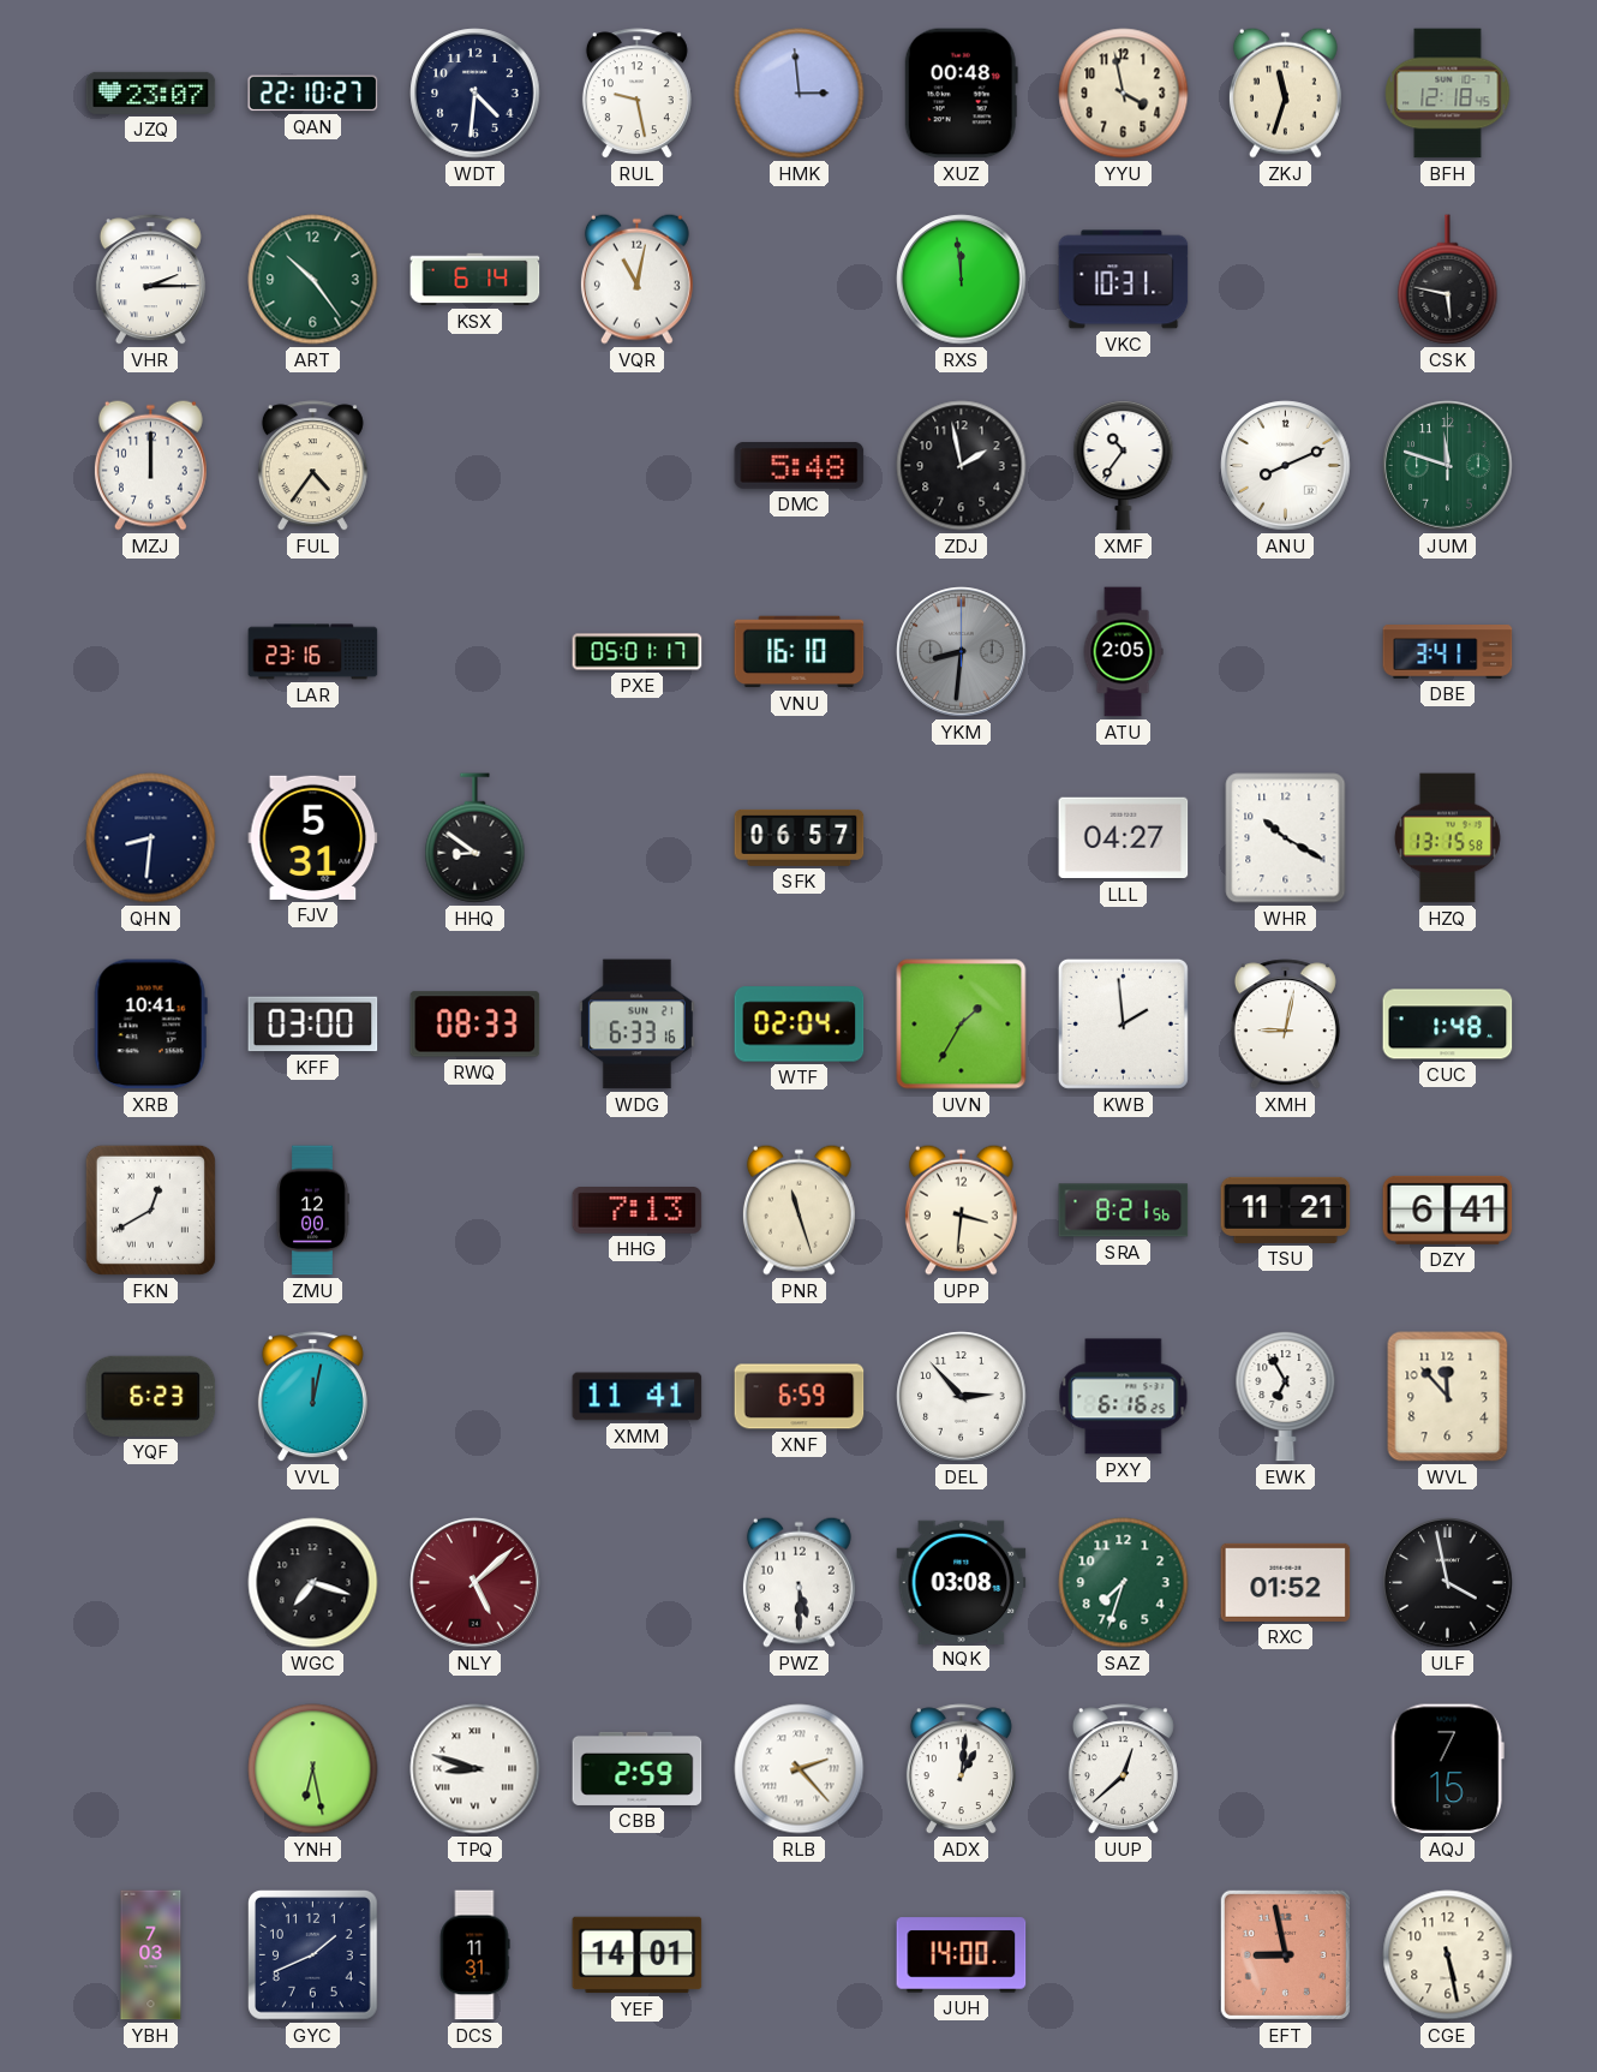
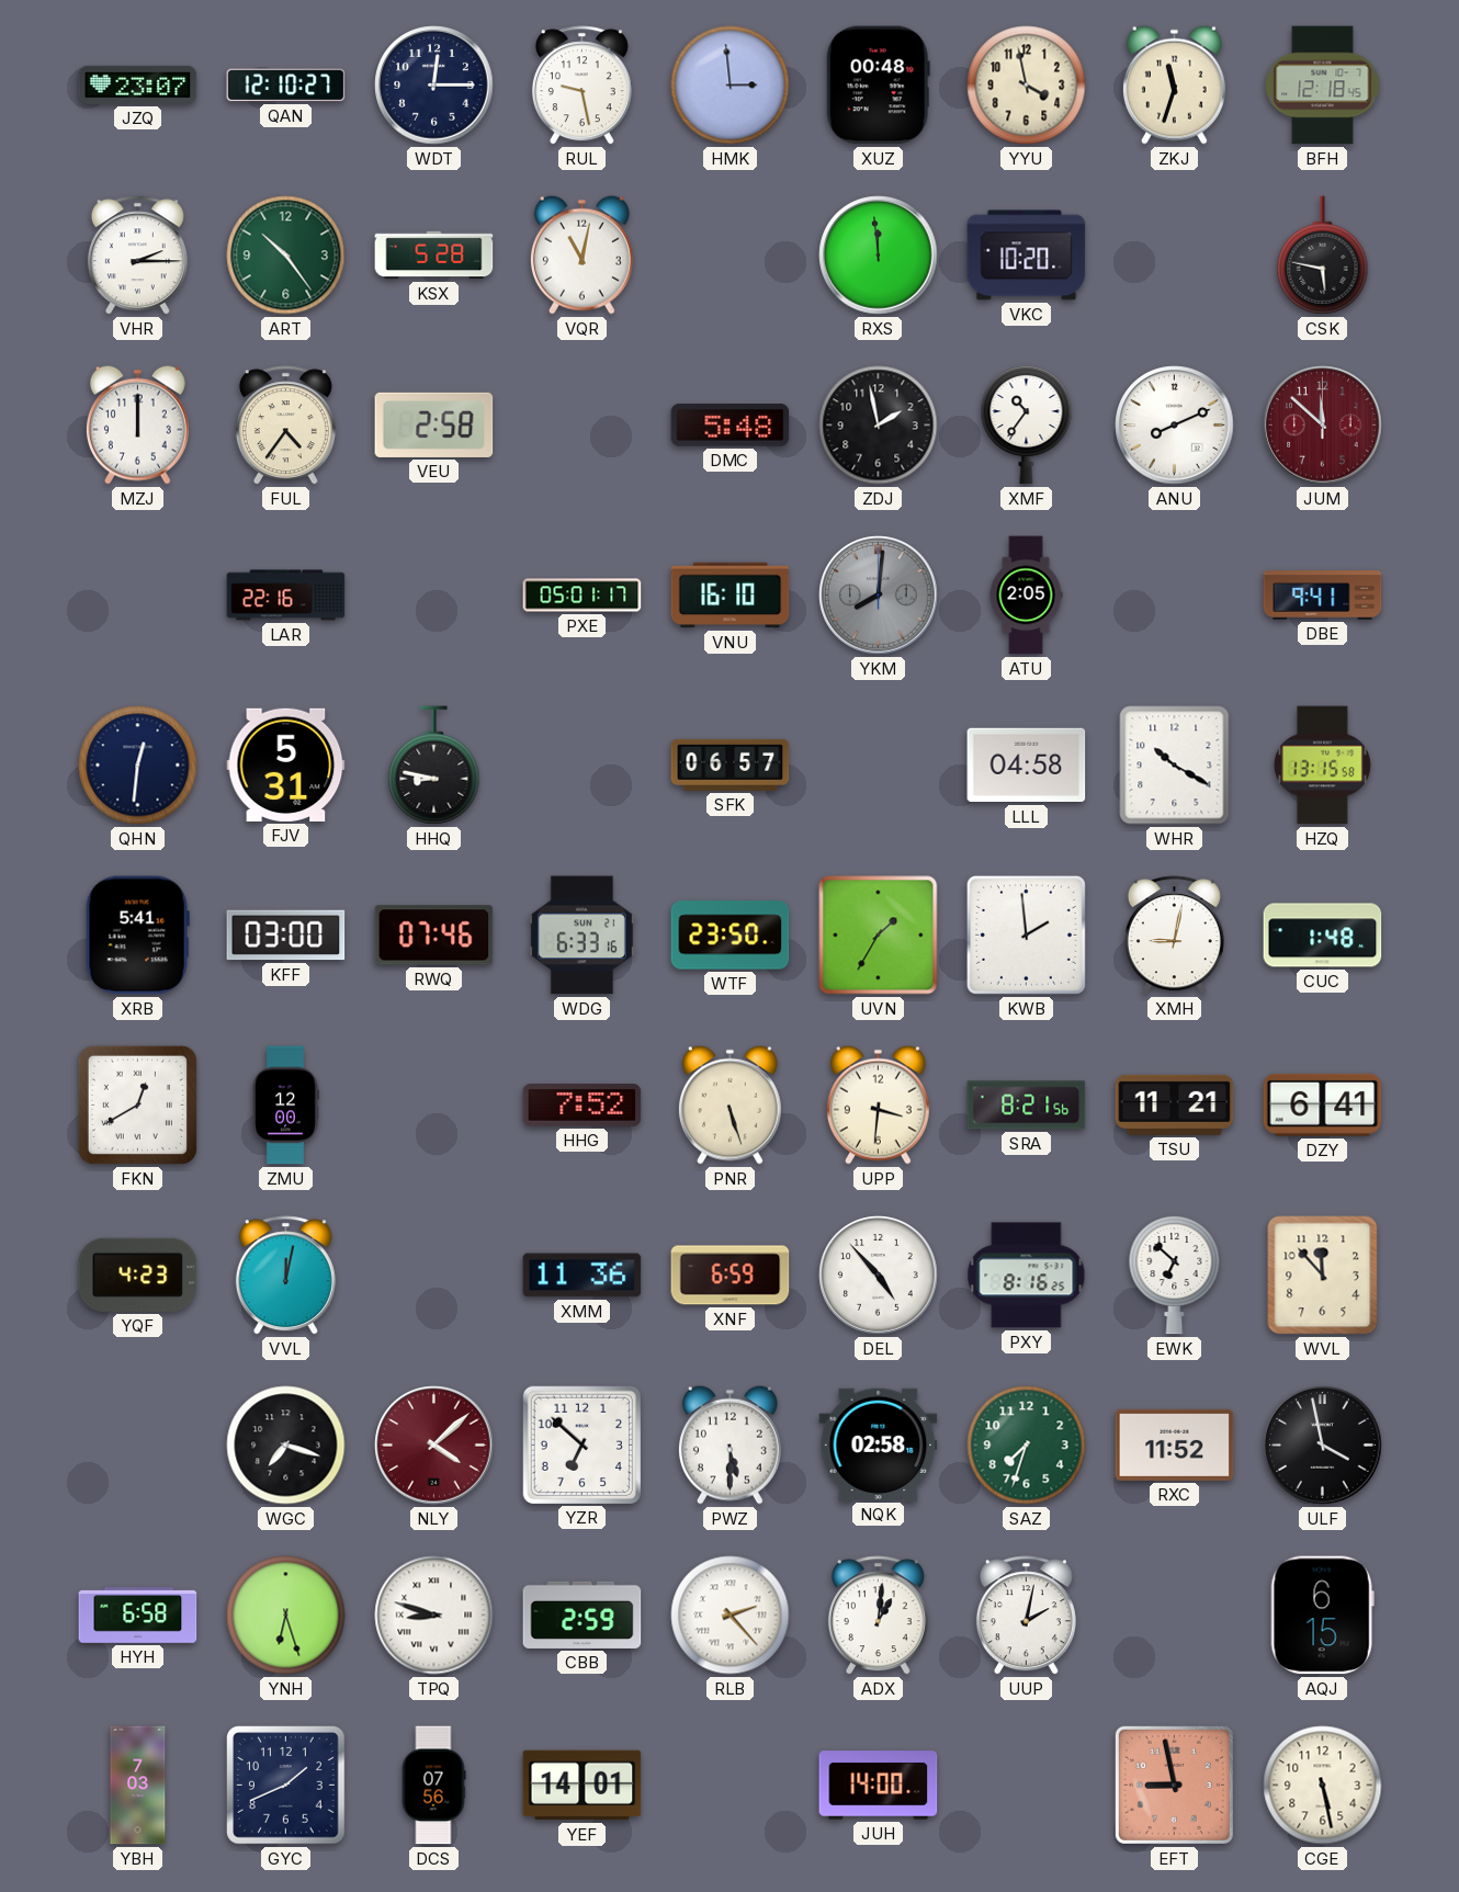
QAN: 22:10 -> 12:10 (286, 86)
WDT: 4:31 -> 12:15 (434, 86)
KSX: 6:14 -> 5:28 (434, 256)
VKC: 10:31 -> 10:20 (1027, 256)
VEU: none -> 2:58 (434, 424)
JUM: 11:48 -> 11:52 (1323, 426)
JUM dial: green -> burgundy (1323, 426)
LAR: 23:16 -> 22:16 (286, 596)
YKM: 8:31 -> 8:01 (879, 596)
DBE: 3:41 -> 9:41 (1323, 596)
QHN: 8:31 -> 12:31 (138, 766)
HHQ: 8:51 -> 8:47 (434, 766)
LLL: 04:27 -> 04:58 (1027, 766)
XRB: 10:41 -> 5:41 (137, 936)
RWQ: 08:33 -> 07:46 (434, 936)
WTF: 02:04 -> 23:50 (731, 936)
HHG: 7:13 -> 7:52 (583, 1106)
PNR: 11:27 -> 5:27 (729, 1104)
YQF: 6:23 -> 4:23 (138, 1274)
XMM: 11:41 -> 11:36 (583, 1276)
DEL: 2:53 -> 4:53 (879, 1276)
PXY: 6:16 -> 8:16 (1027, 1276)
EWK: 6:55 -> 6:52 (1175, 1274)
NLY: 5:08 -> 4:08 (434, 1446)
YZR: none -> 6:52 (581, 1445)
NQK: 03:08 -> 02:58 (879, 1445)
RXC: 01:52 -> 11:52 (1175, 1445)
HYH: none -> 6:58 (138, 1616)
YNH: 6:28 -> 6:27 (286, 1616)
UUP: 12:38 -> 2:02 (1026, 1616)
AQJ: 7:15 -> 6:15 (1322, 1616)
DCS: 11:31 -> 07:56 (433, 1786)
